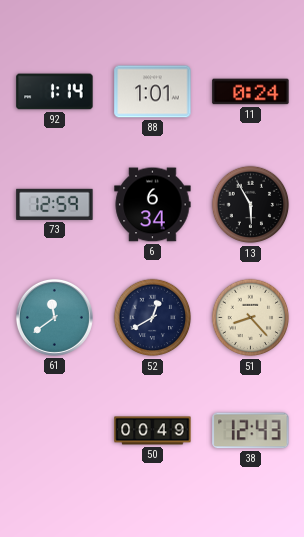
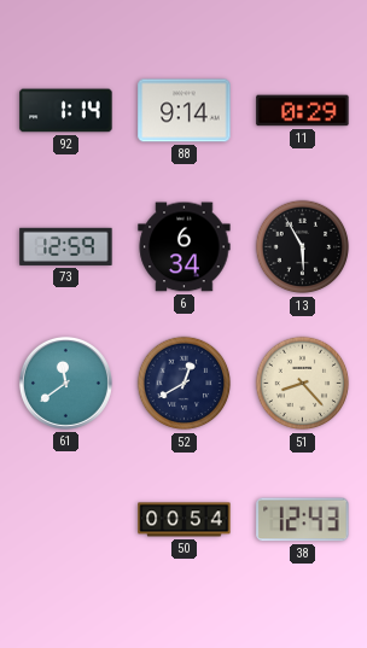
88: 1:01 -> 9:14 (185, 111)
11: 0:24 -> 0:29 (303, 111)
50: 00:49 -> 00:54 (185, 520)
